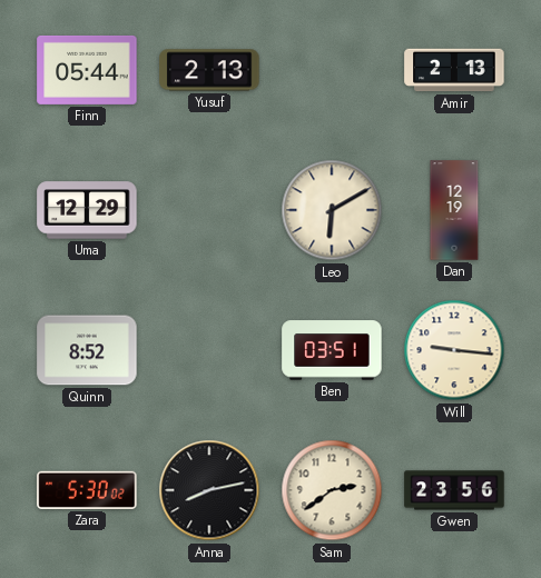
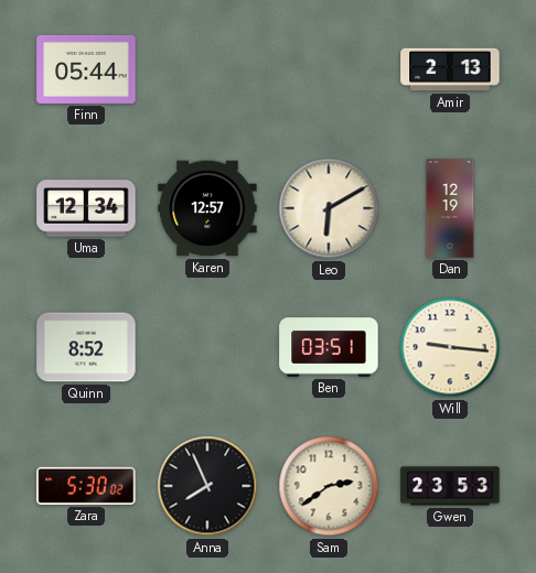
Yusuf: 2:13 -> none (209, 70)
Uma: 12:29 -> 12:34 (86, 208)
Karen: none -> 12:57 (207, 208)
Anna: 8:13 -> 7:56 (207, 486)
Gwen: 23:56 -> 23:53 (450, 486)
